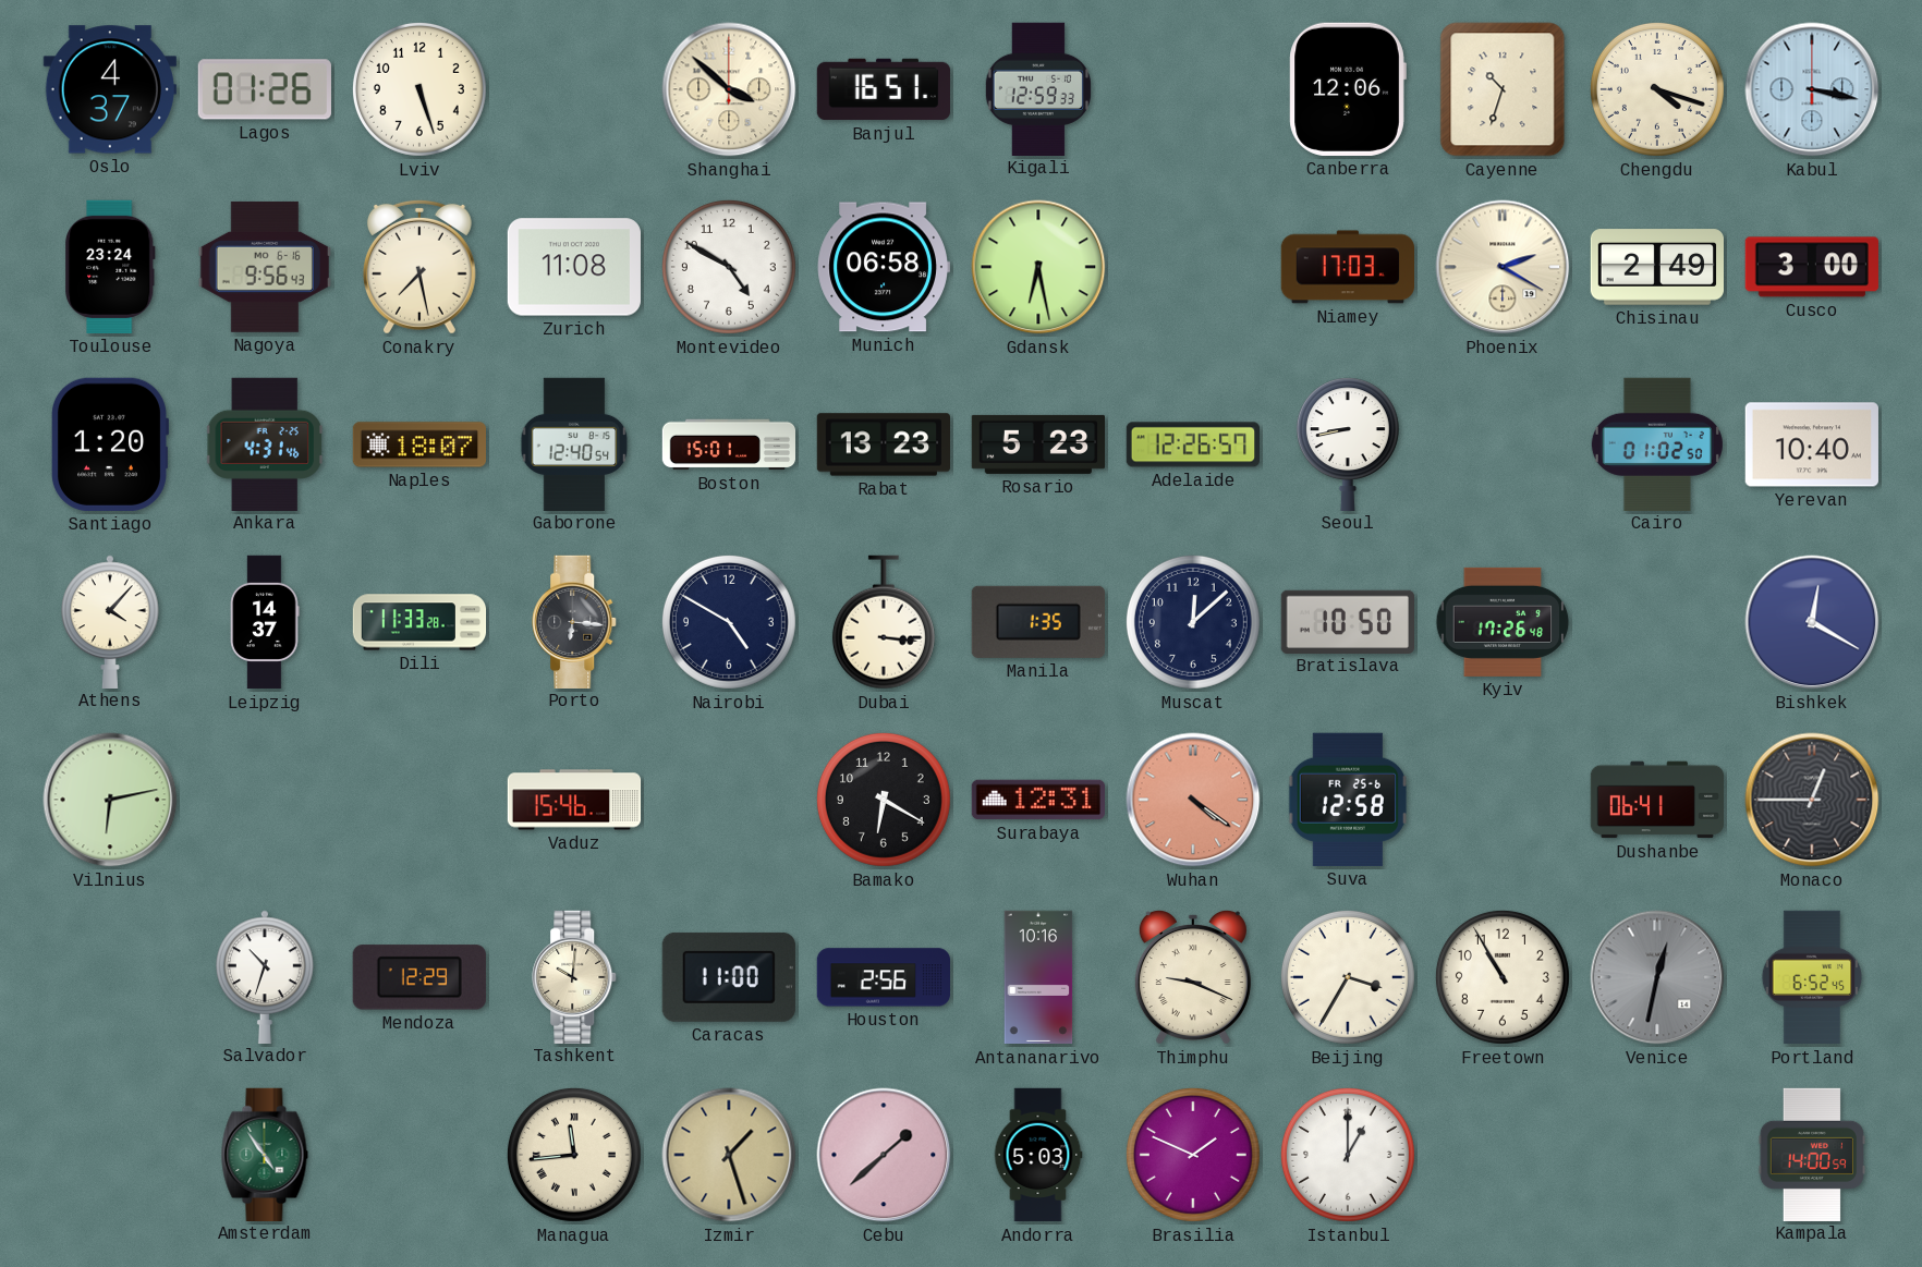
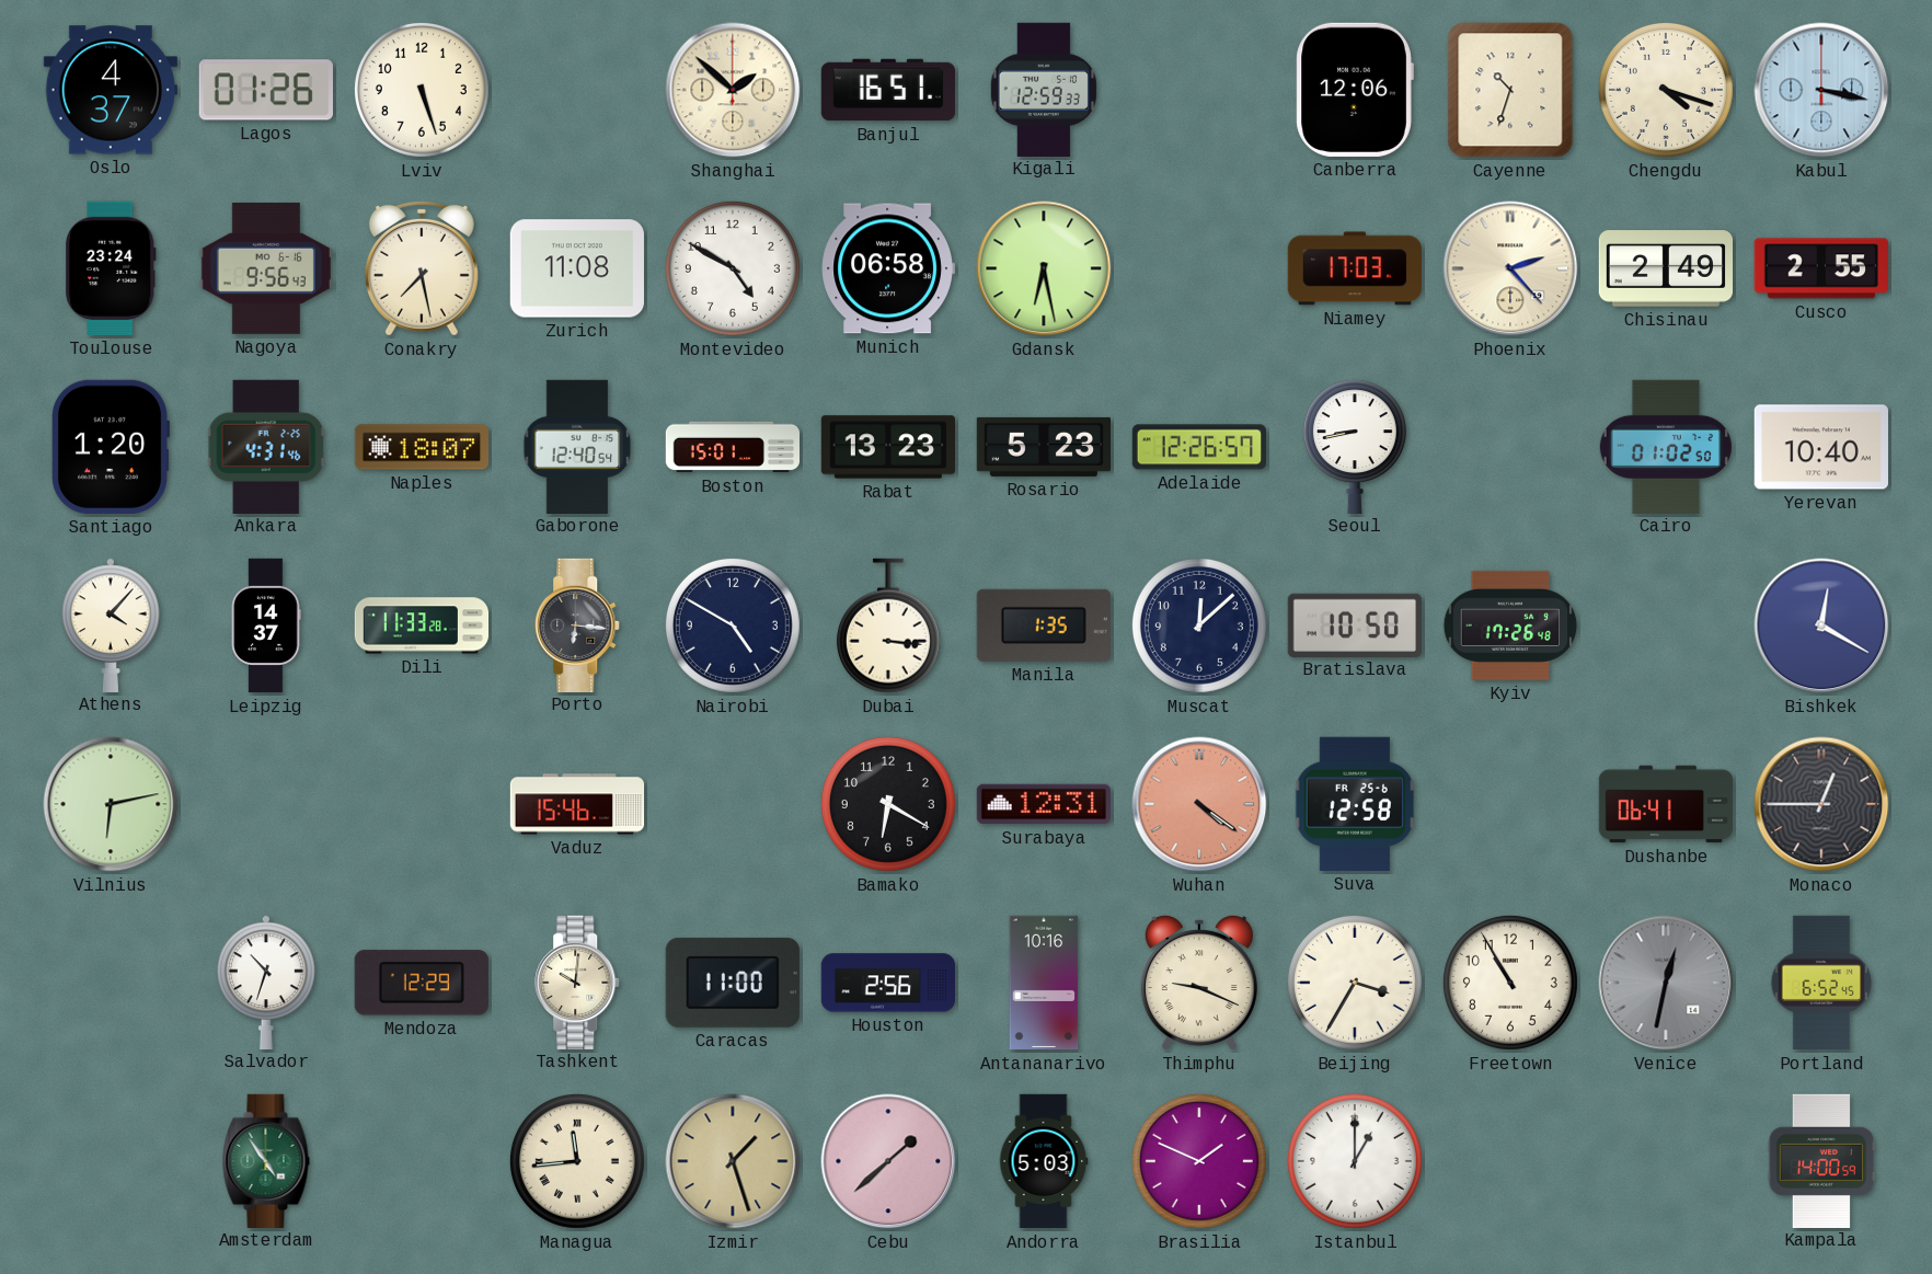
Shanghai: 3:52 -> 1:52 (733, 90)
Phoenix: 2:20 -> 2:23 (1510, 268)
Cusco: 3:00 -> 2:55 (1821, 268)
